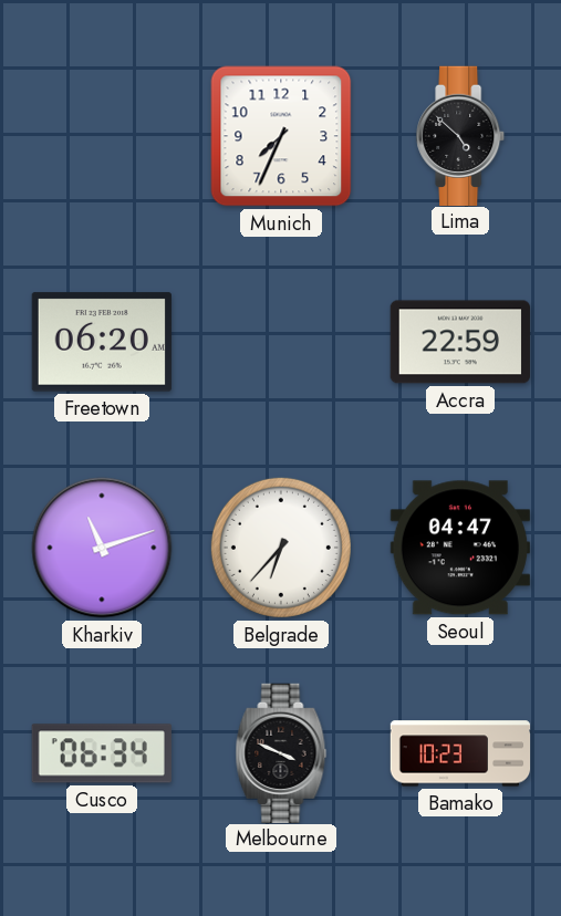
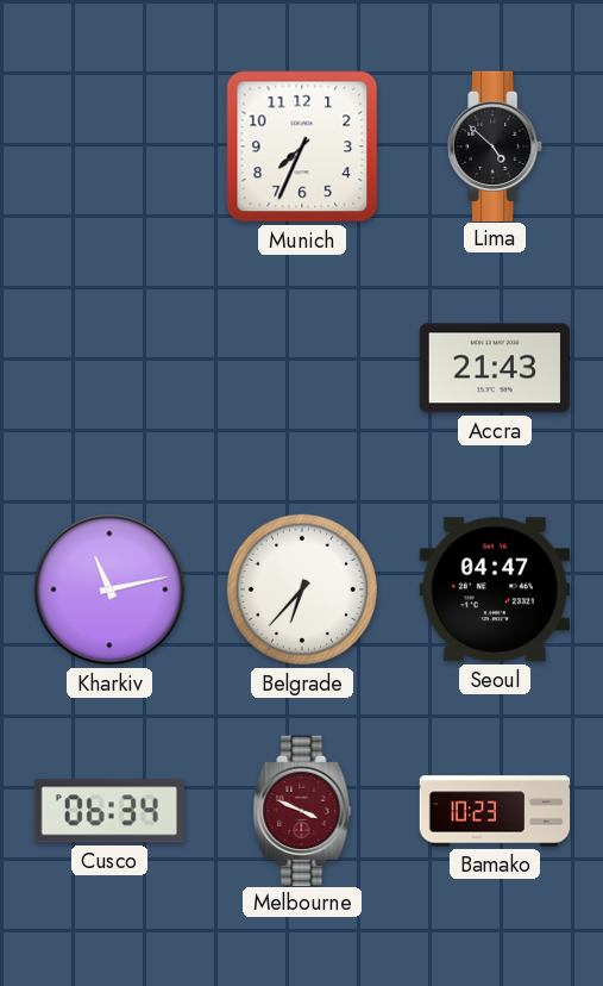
Freetown: 06:20 -> none (102, 342)
Accra: 22:59 -> 21:43 (495, 368)
Kharkiv: 11:12 -> 11:13 (109, 589)
Melbourne dial: black -> burgundy (302, 810)
